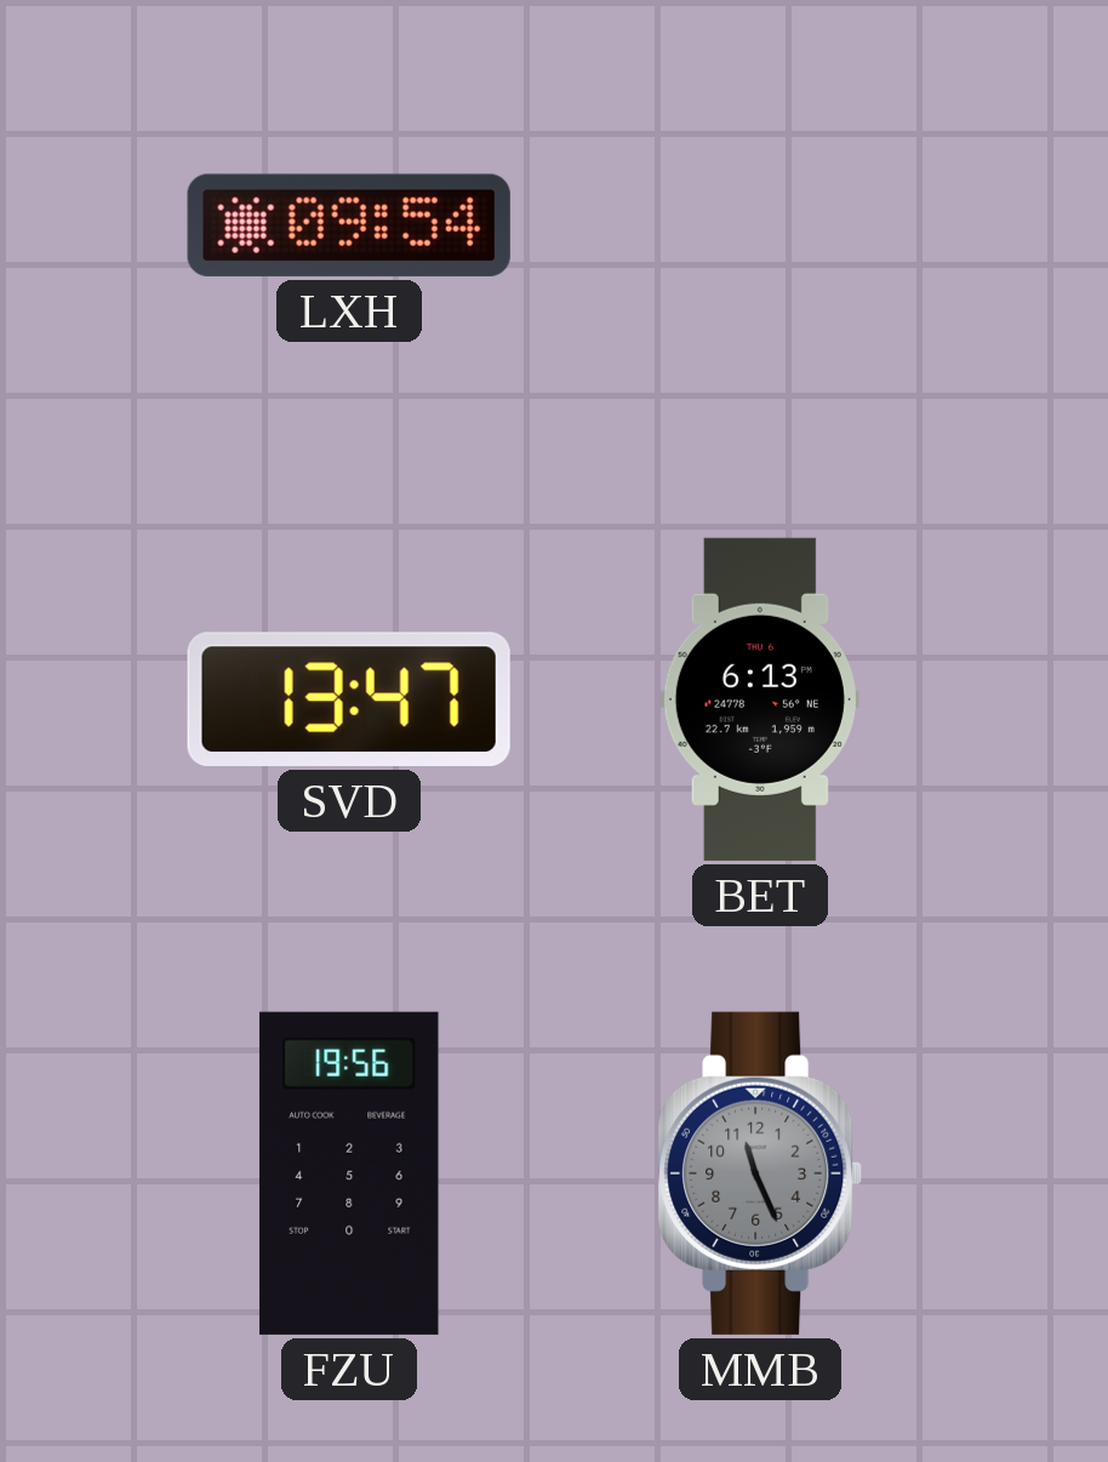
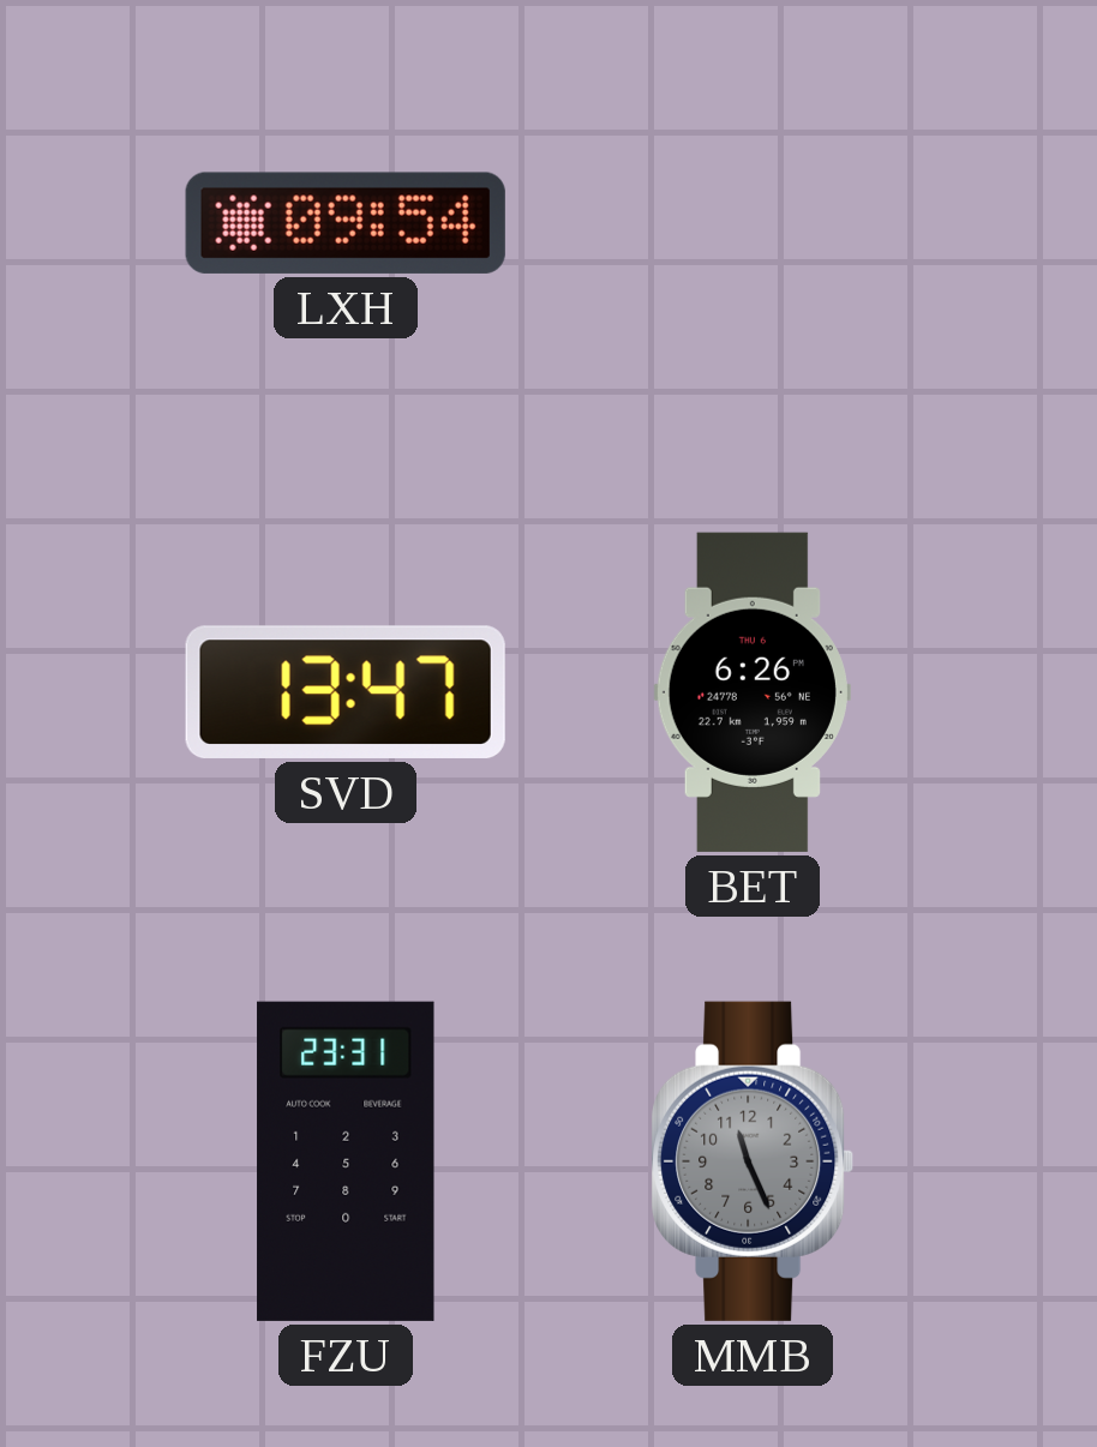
BET: 6:13 -> 6:26 (753, 692)
FZU: 19:56 -> 23:31 (346, 1161)
